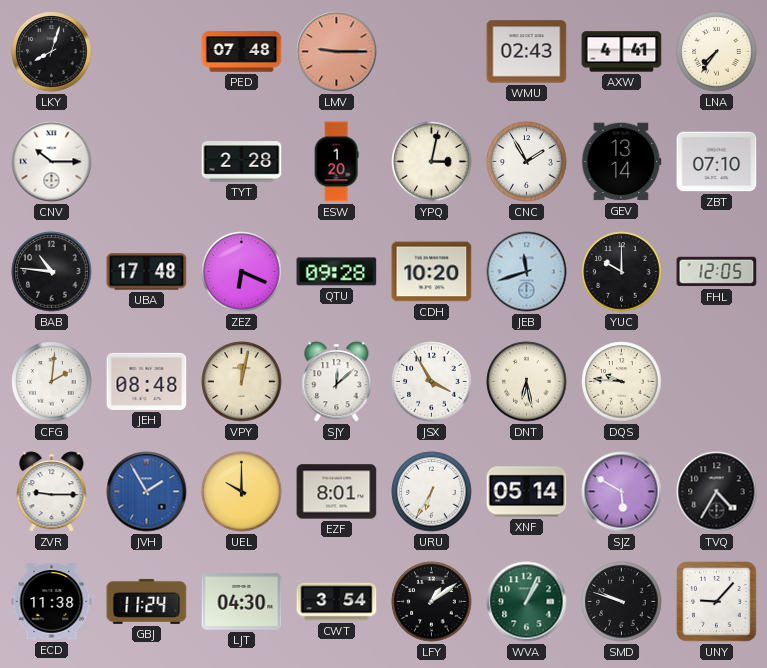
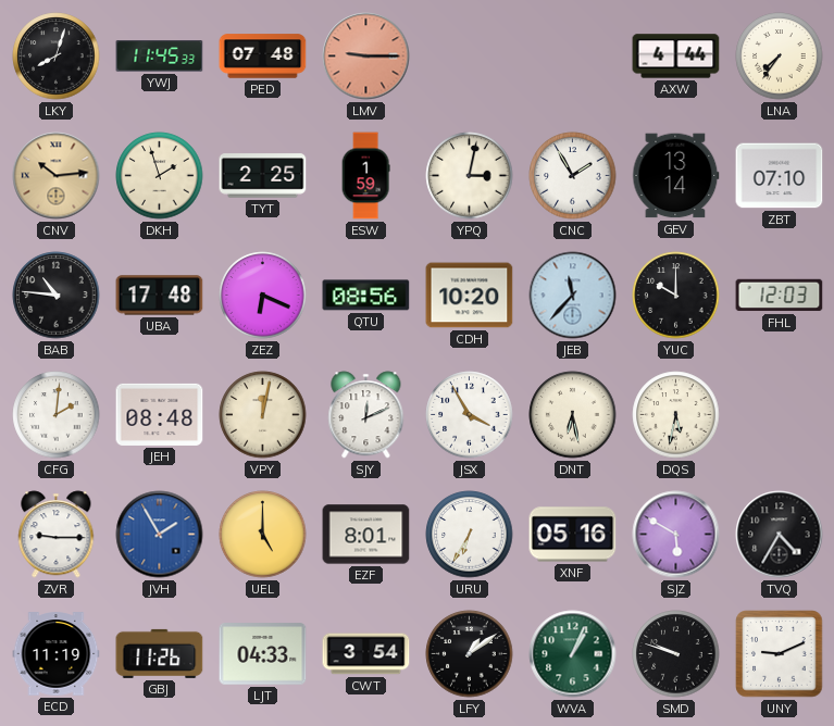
YWJ: none -> 11:45 (160, 57)
WMU: 02:43 -> none (527, 52)
AXW: 4:41 -> 4:44 (676, 57)
CNV: 10:15 -> 10:14 (57, 176)
CNV dial: white -> champagne (57, 176)
DKH: none -> 1:57 (160, 176)
TYT: 2:28 -> 2:25 (263, 176)
ESW: 1:20 -> 1:59 (365, 176)
QTU: 09:28 -> 08:56 (366, 296)
JEB: 11:42 -> 11:37 (573, 296)
FHL: 12:05 -> 12:03 (780, 296)
SJY: 12:08 -> 12:11 (366, 415)
DQS: 9:46 -> 5:32 (676, 415)
UEL: 10:00 -> 5:00 (263, 535)
XNF: 05:14 -> 05:16 (573, 535)
ECD: 11:38 -> 11:19 (57, 654)
GBJ: 11:24 -> 11:26 (160, 653)
LJT: 04:30 -> 04:33 (263, 654)
UNY: 9:07 -> 9:11 (780, 654)
